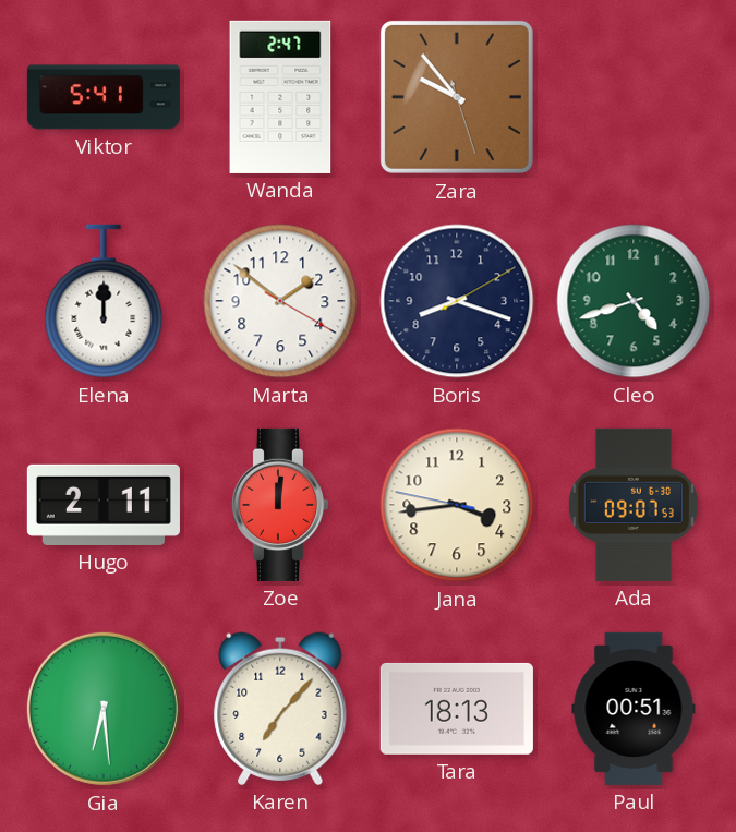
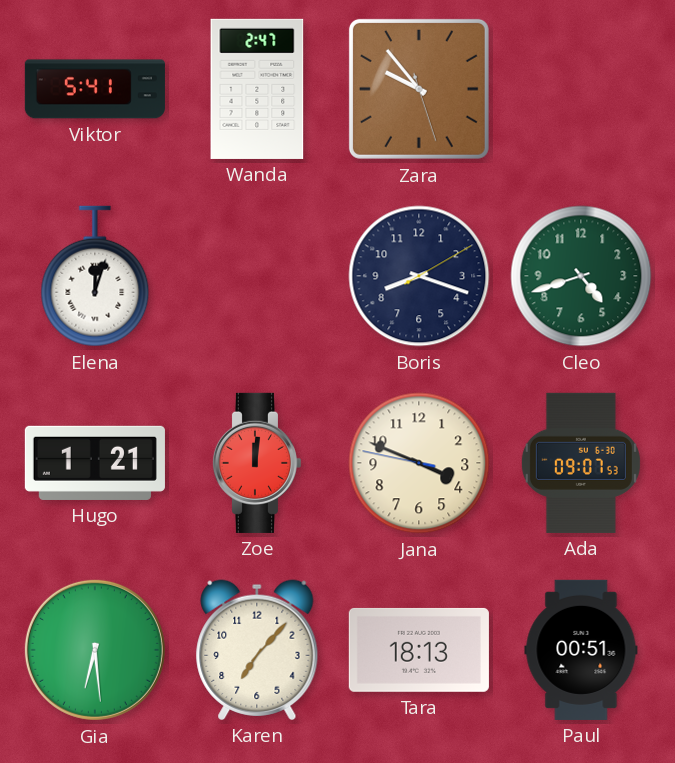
Elena: 12:00 -> 12:03 (95, 276)
Marta: 1:51 -> none (280, 301)
Hugo: 2:11 -> 1:21 (95, 463)
Jana: 3:43 -> 3:48 (419, 463)
